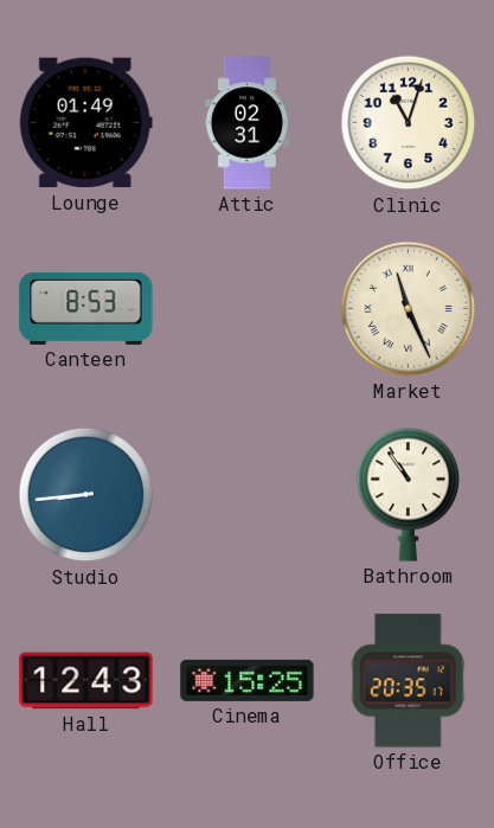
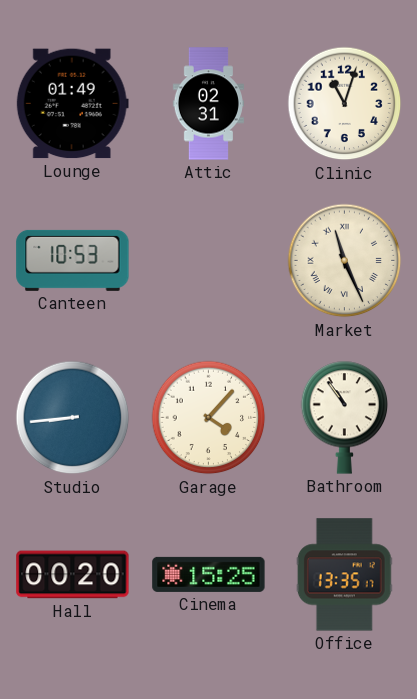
Canteen: 8:53 -> 10:53 (73, 260)
Garage: none -> 4:07 (209, 418)
Hall: 12:43 -> 00:20 (73, 575)
Office: 20:35 -> 13:35 (344, 575)
